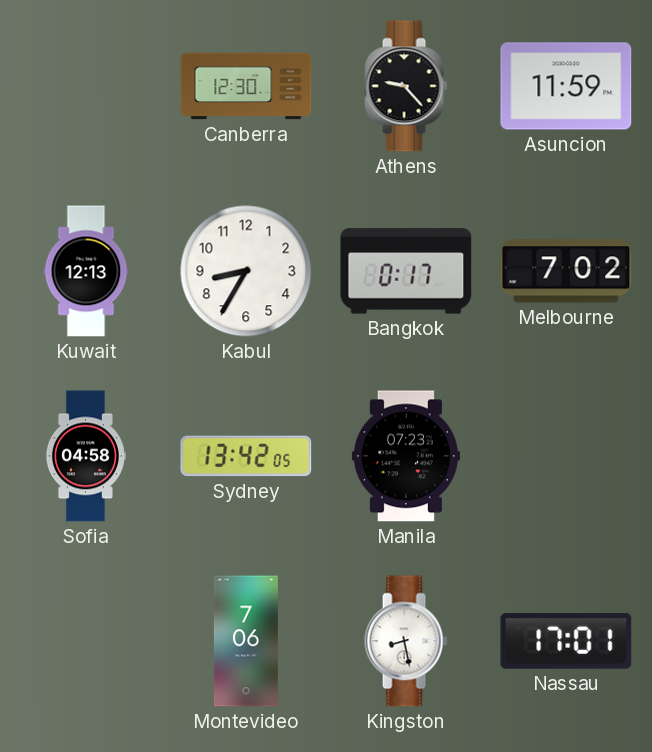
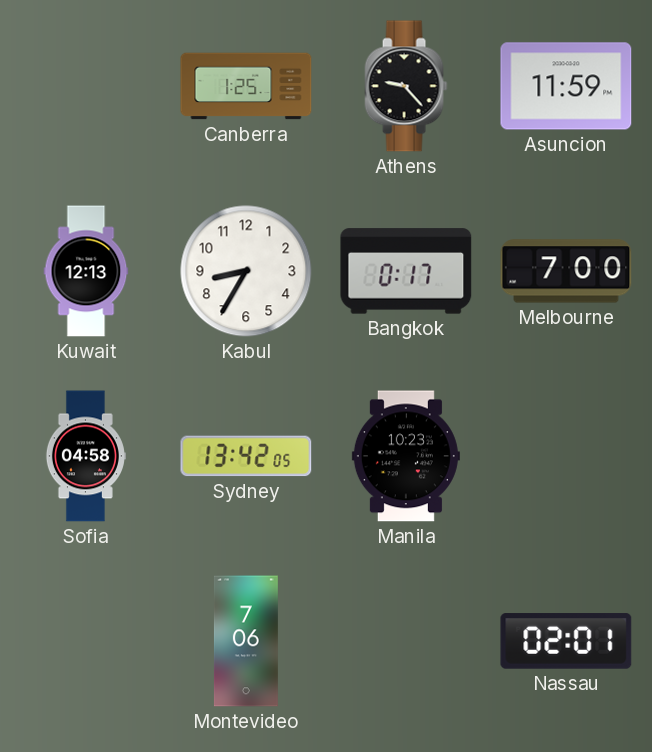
Canberra: 12:30 -> 1:25 (246, 86)
Melbourne: 7:02 -> 7:00 (566, 271)
Manila: 07:23 -> 10:23 (406, 456)
Kingston: 8:28 -> none (406, 641)
Nassau: 17:01 -> 02:01 (566, 641)
